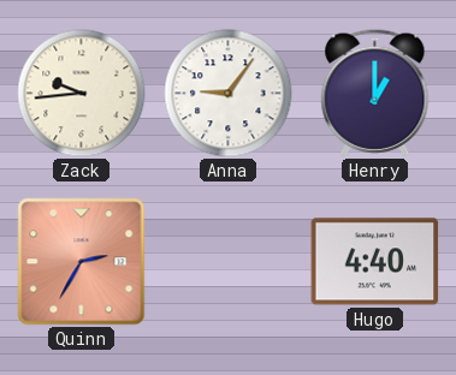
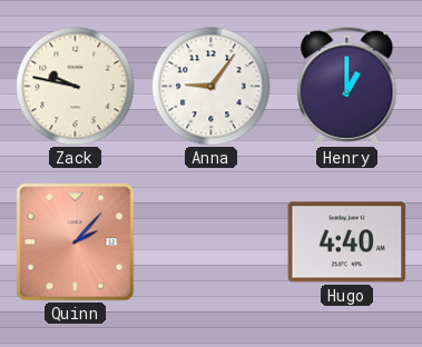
Zack: 9:44 -> 9:47 (76, 87)
Quinn: 2:35 -> 2:07 (76, 242)
